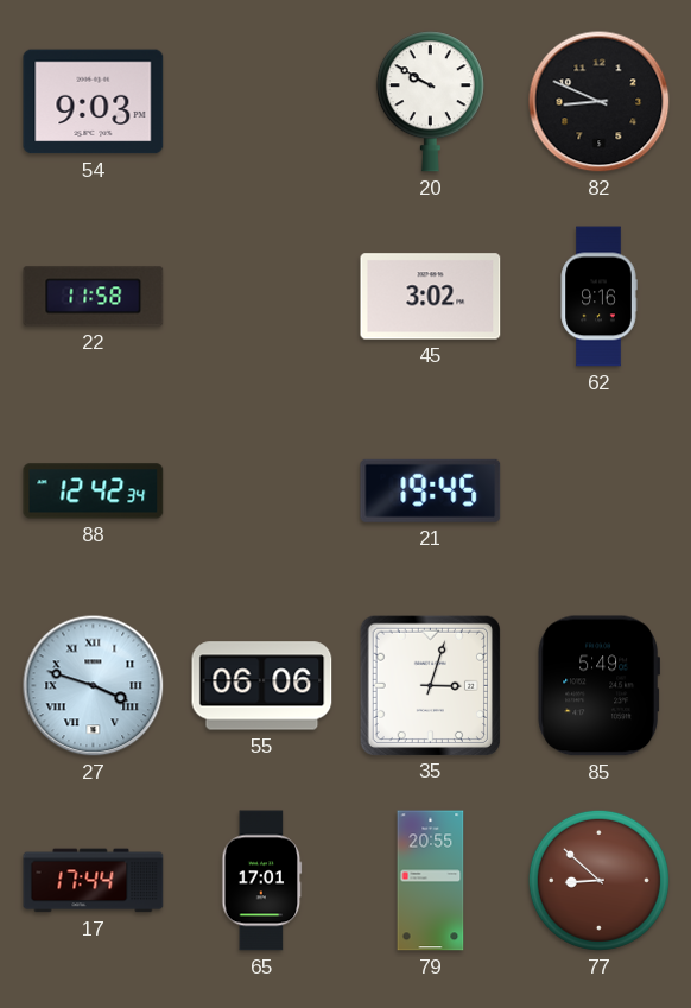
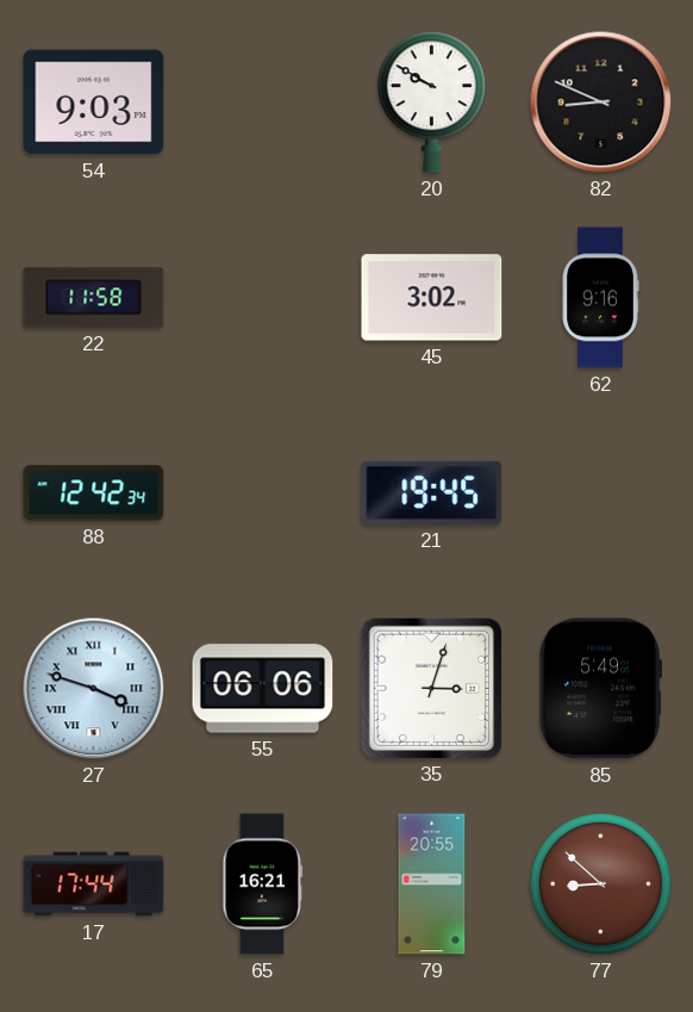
65: 17:01 -> 16:21 (263, 884)
